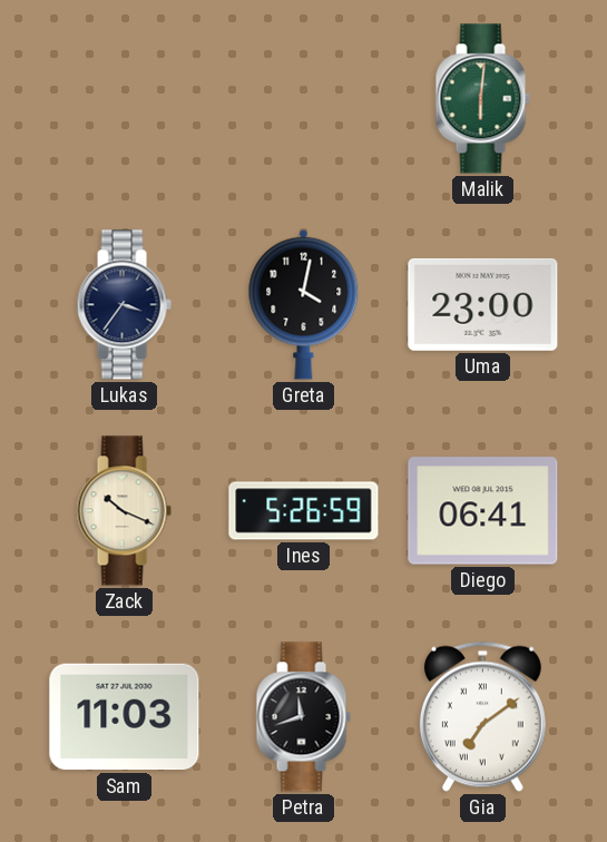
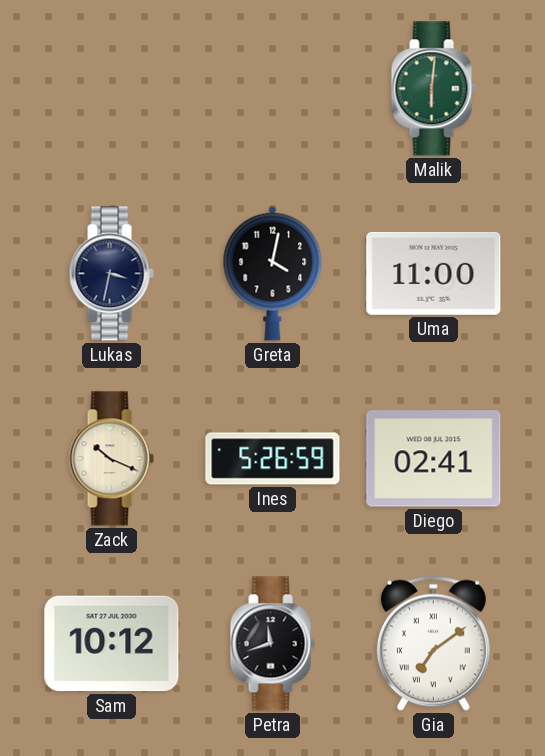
Lukas: 3:36 -> 3:32 (111, 274)
Uma: 23:00 -> 11:00 (434, 273)
Diego: 06:41 -> 02:41 (434, 459)
Sam: 11:03 -> 10:12 (112, 644)
